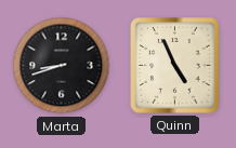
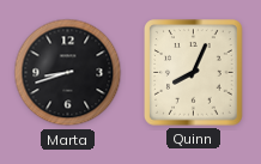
Quinn: 4:56 -> 8:04 (194, 73)
